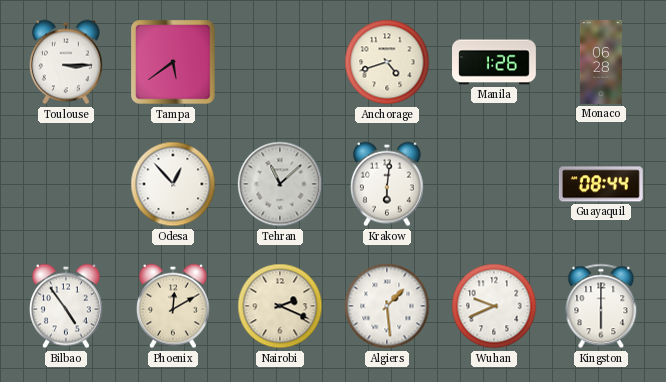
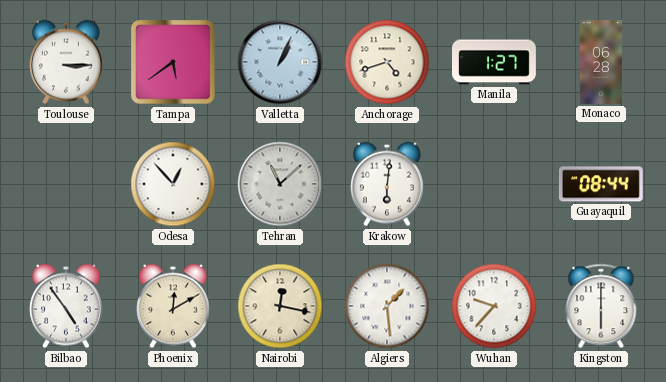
Valletta: none -> 1:04 (280, 62)
Manila: 1:26 -> 1:27 (495, 62)
Nairobi: 2:19 -> 12:17 (280, 306)
Wuhan: 9:41 -> 9:37 (494, 306)
